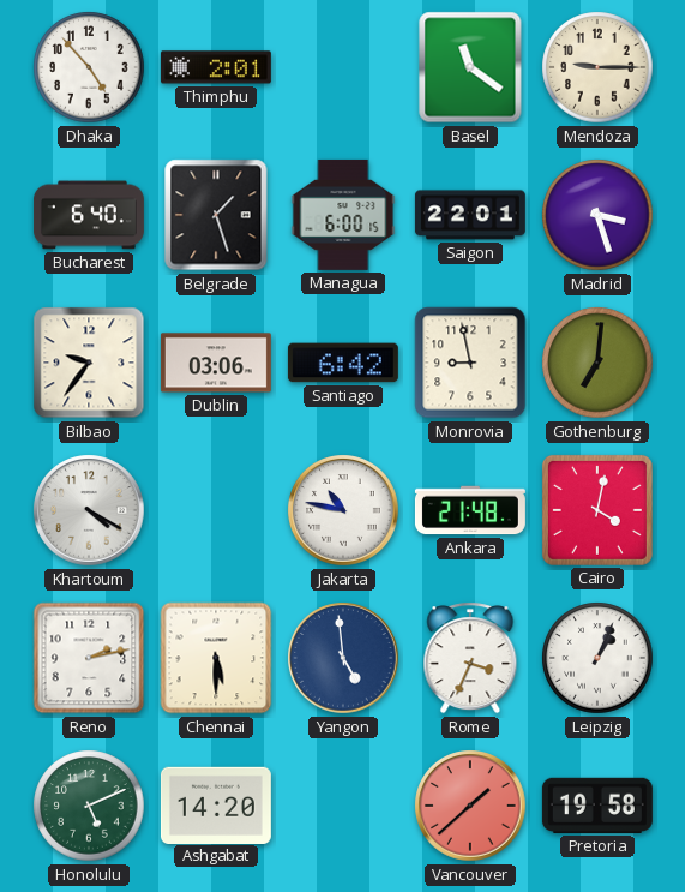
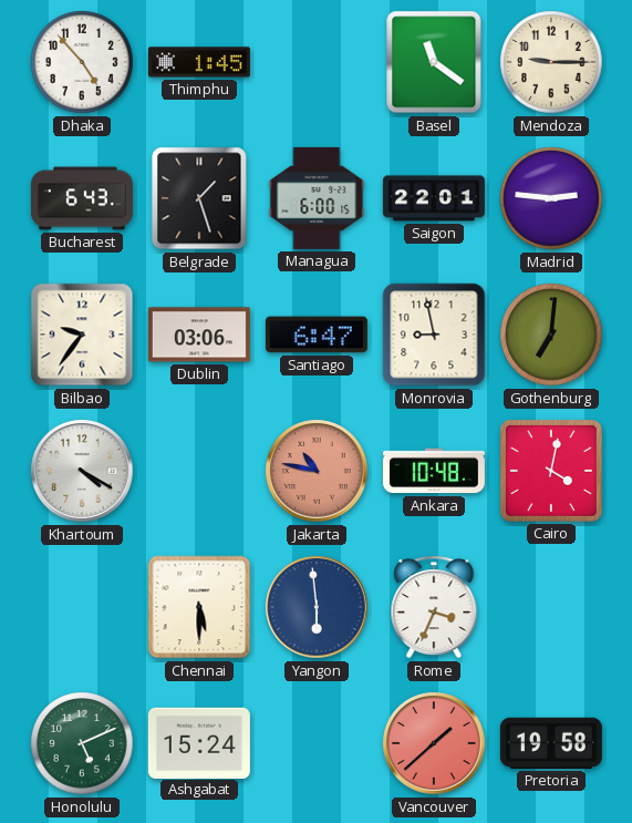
Thimphu: 2:01 -> 1:45 (199, 62)
Bucharest: 6:40 -> 6:43 (82, 198)
Madrid: 3:27 -> 2:46 (551, 198)
Santiago: 6:42 -> 6:47 (317, 335)
Jakarta dial: white -> salmon (317, 471)
Ankara: 21:48 -> 10:48 (434, 471)
Reno: 2:13 -> none (89, 658)
Yangon: 4:59 -> 5:59 (317, 607)
Leipzig: 1:04 -> none (597, 658)
Ashgabat: 14:20 -> 15:24 (199, 742)
